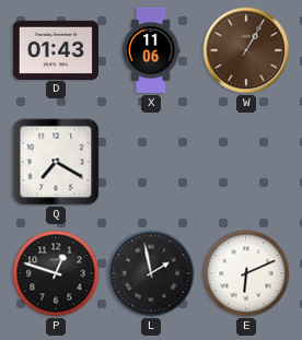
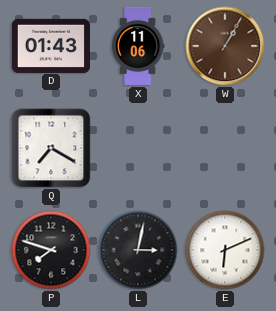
P: 12:48 -> 7:48 (51, 250)
L: 1:58 -> 3:02 (138, 250)
